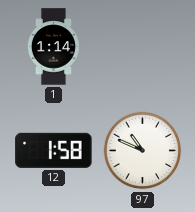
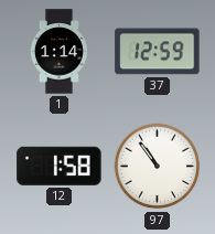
37: none -> 12:59 (158, 52)
97: 10:49 -> 10:54 (158, 167)
